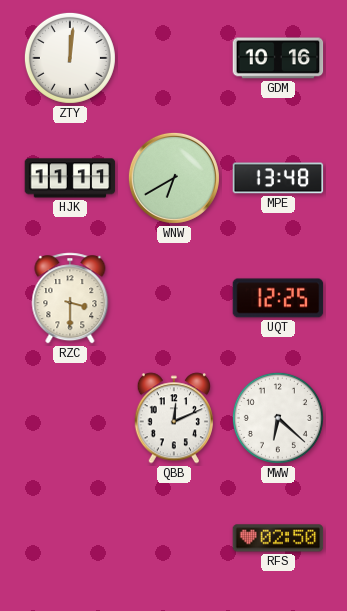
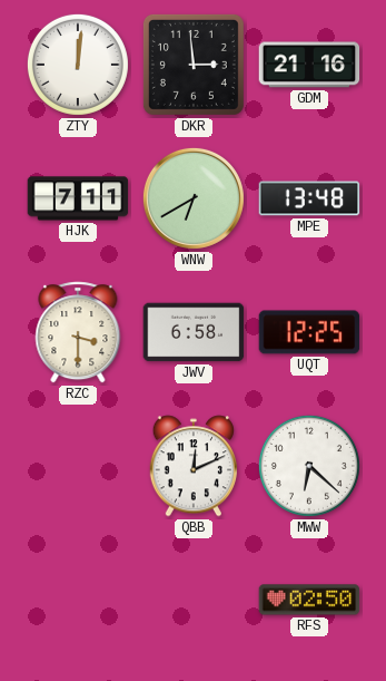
DKR: none -> 2:59 (194, 65)
GDM: 10:16 -> 21:16 (309, 65)
HJK: 11:11 -> 7:11 (78, 198)
JWV: none -> 6:58 (194, 332)
